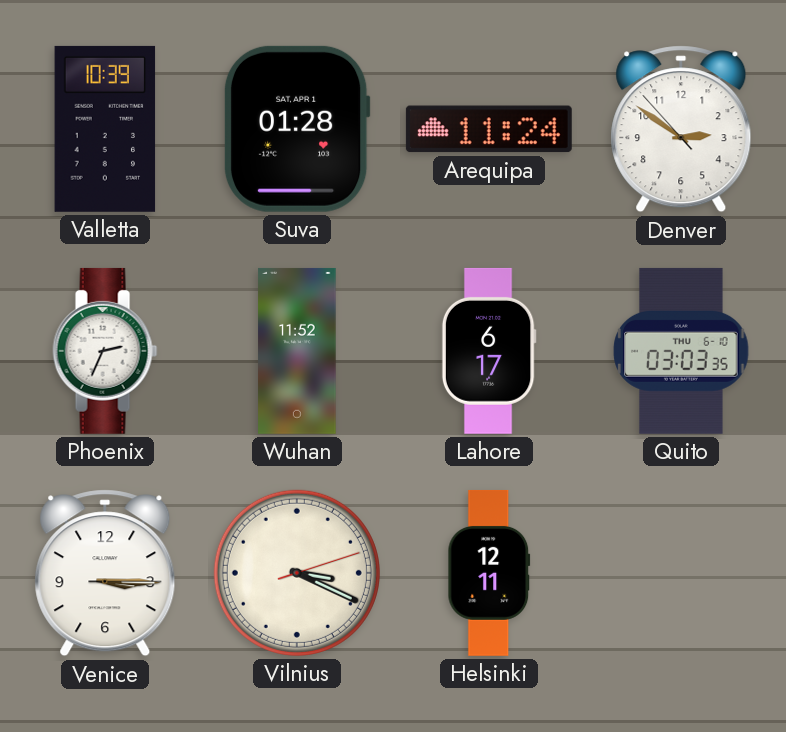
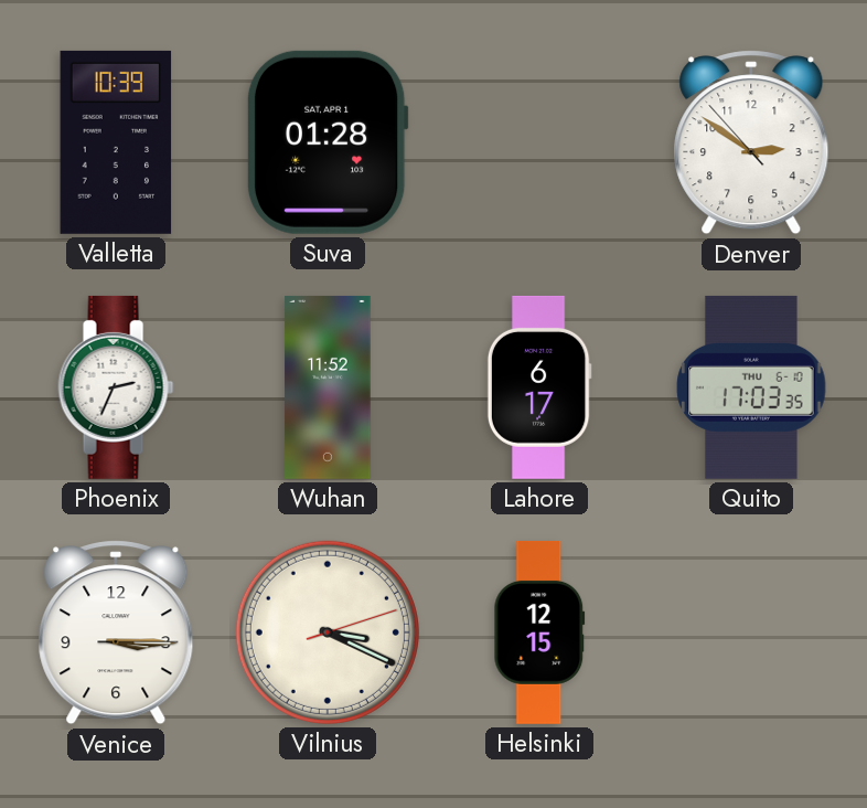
Arequipa: 11:24 -> none (489, 129)
Quito: 03:03 -> 17:03 (751, 387)
Helsinki: 12:11 -> 12:15 (539, 632)
